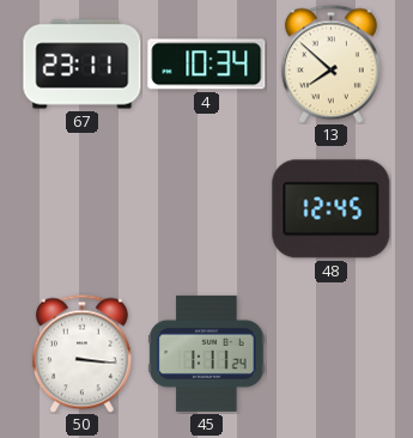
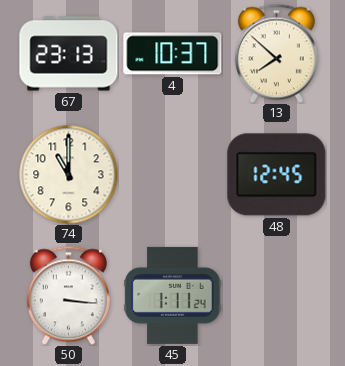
67: 23:11 -> 23:13 (69, 54)
4: 10:34 -> 10:37 (173, 54)
74: none -> 11:00 (69, 175)
